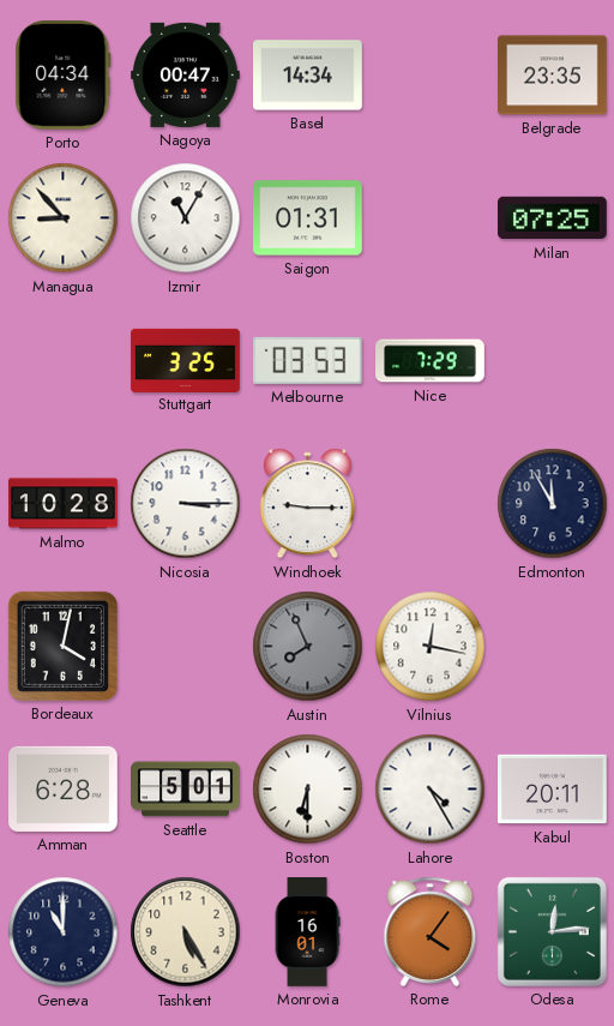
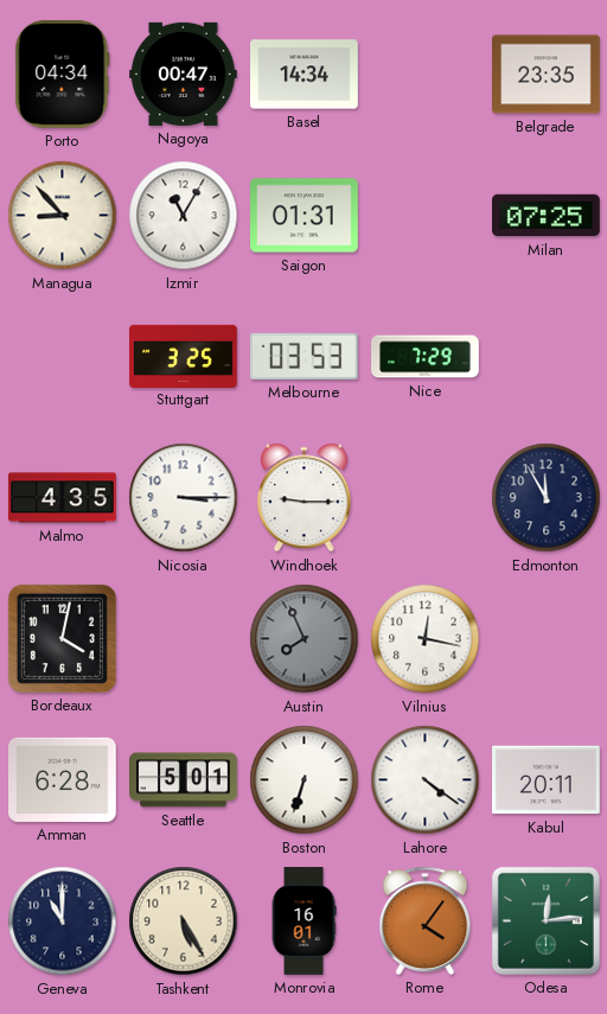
Malmo: 10:28 -> 4:35 (63, 498)
Boston: 6:30 -> 6:33 (305, 780)
Lahore: 4:25 -> 4:21 (426, 780)
